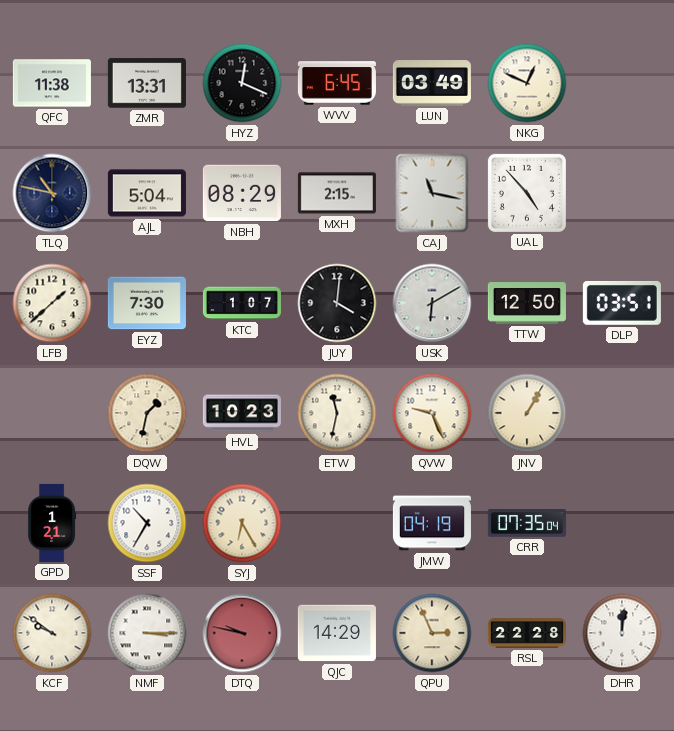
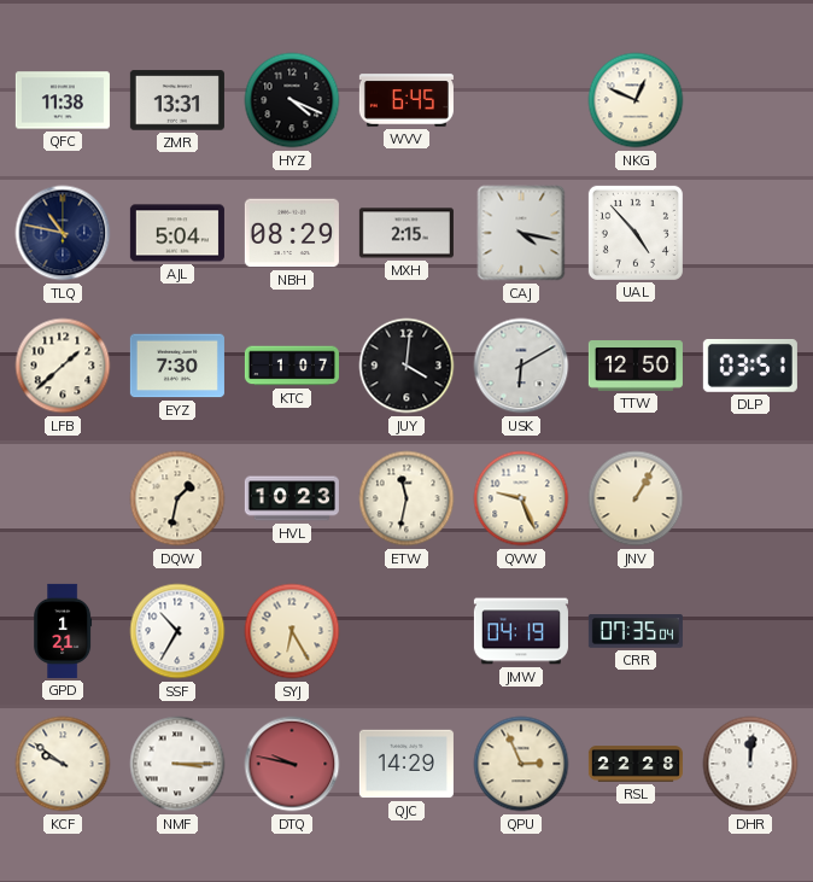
HYZ: 12:19 -> 4:19 (292, 100)
LUN: 03:49 -> none (432, 83)
CAJ: 11:17 -> 4:17 (521, 233)
